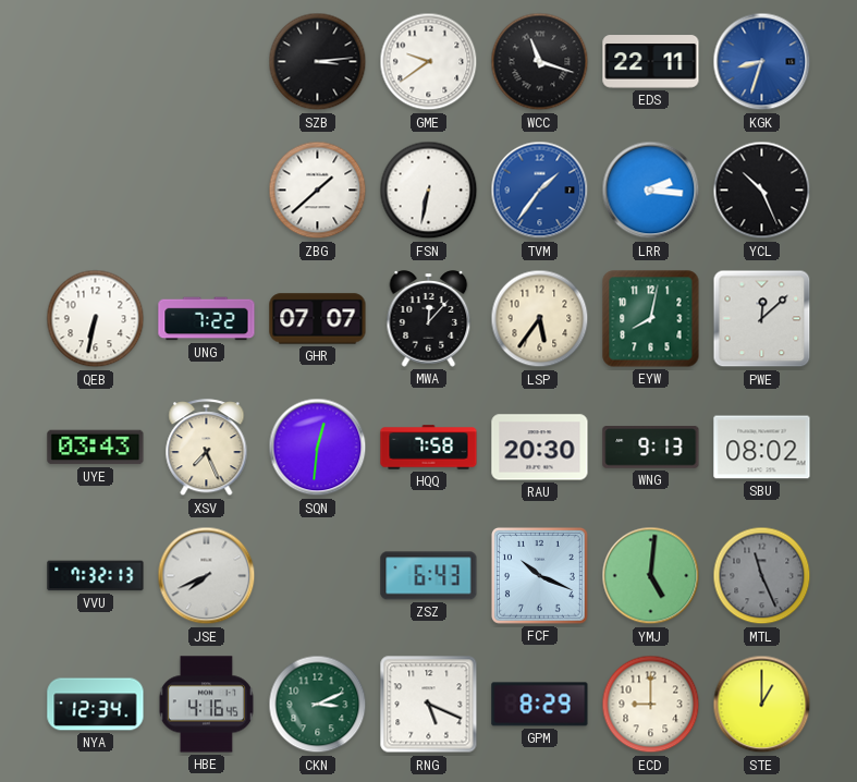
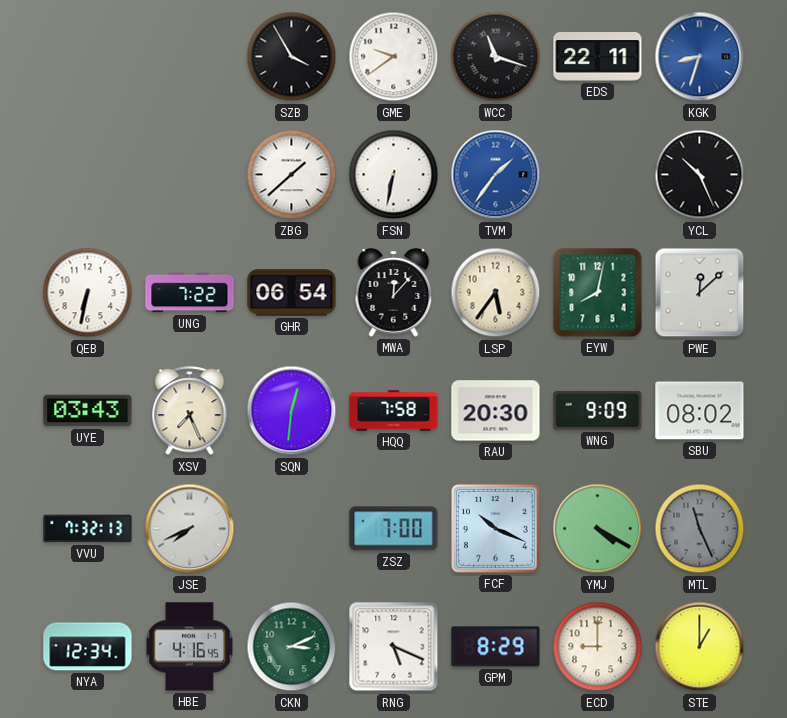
SZB: 3:14 -> 3:55 (292, 57)
LRR: 2:16 -> none (651, 191)
GHR: 07:07 -> 06:54 (292, 293)
WNG: 9:13 -> 9:09 (598, 411)
ZSZ: 6:43 -> 7:00 (394, 529)
YMJ: 5:01 -> 4:20 (598, 529)
